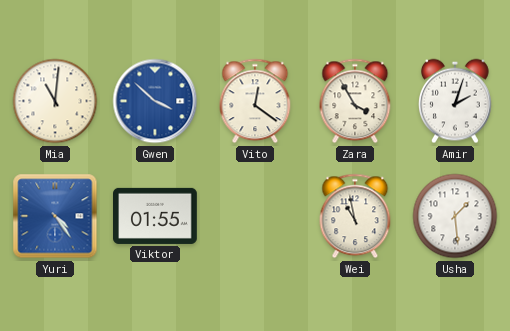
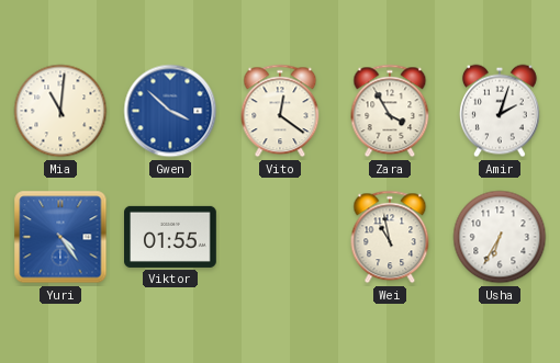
Usha: 1:29 -> 6:35 (500, 237)
